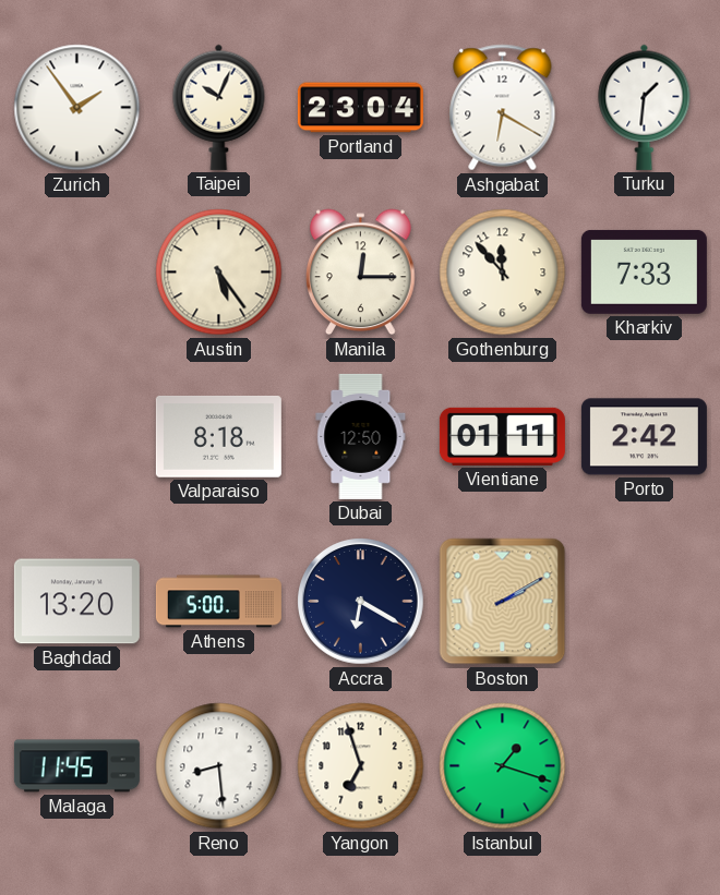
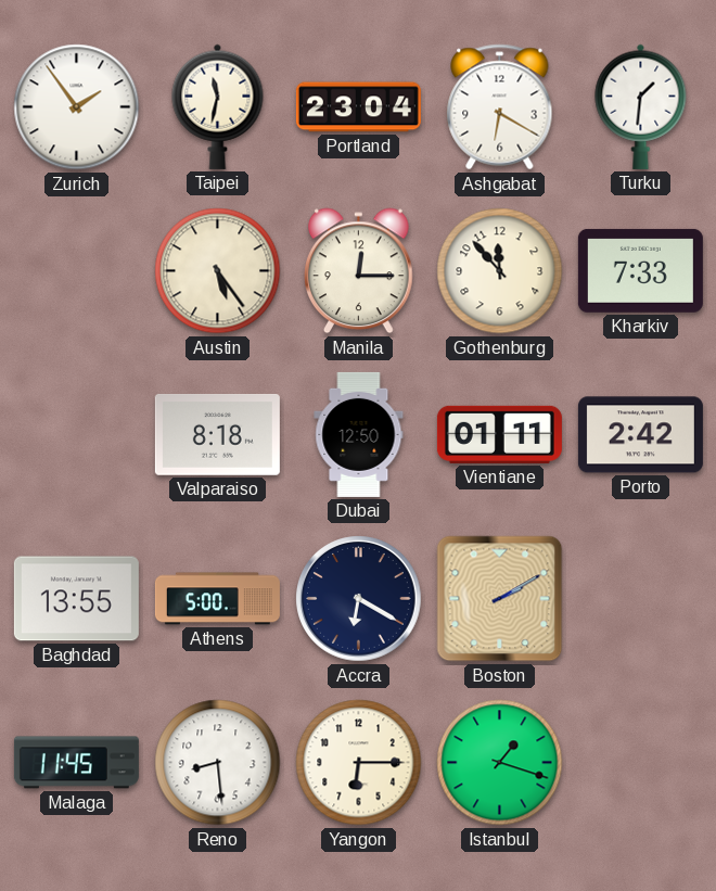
Taipei: 10:04 -> 11:32 (218, 106)
Baghdad: 13:20 -> 13:55 (76, 599)
Yangon: 6:57 -> 6:15 (359, 763)
